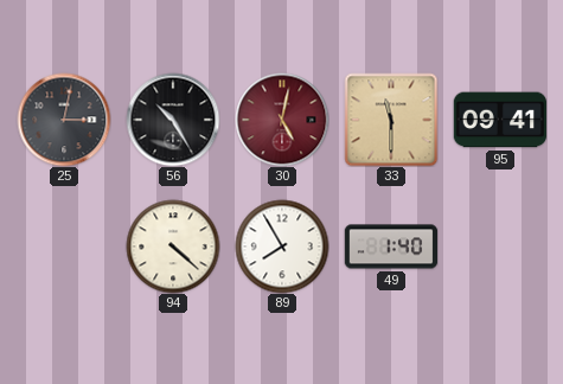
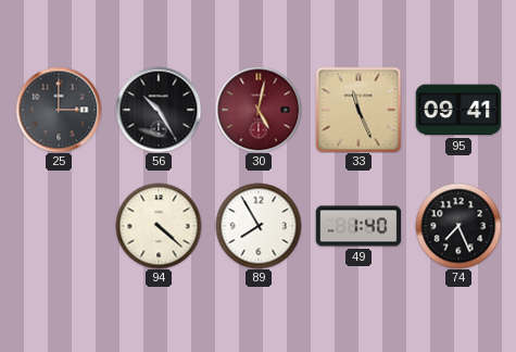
25: 3:02 -> 3:00 (59, 110)
33: 11:30 -> 11:26 (358, 110)
74: none -> 7:26 (458, 226)
